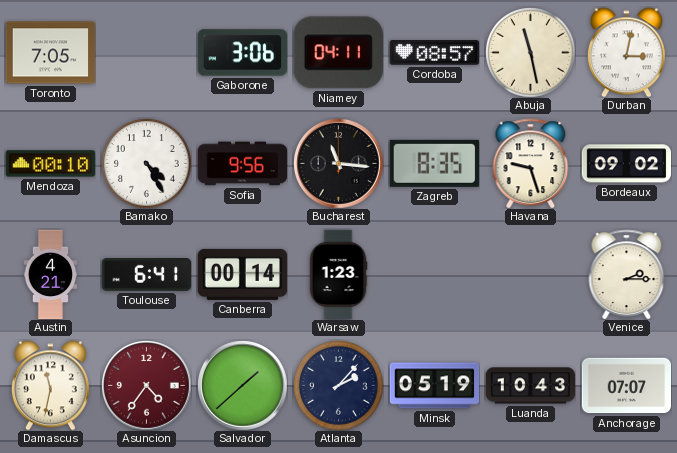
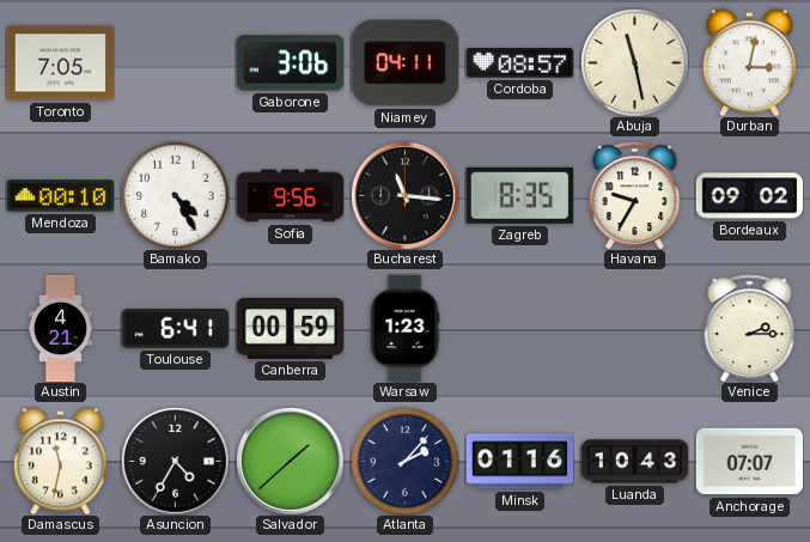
Havana: 9:27 -> 9:35 (635, 195)
Canberra: 00:14 -> 00:59 (290, 328)
Asuncion: 4:36 -> 4:35 (176, 462)
Asuncion dial: burgundy -> black (176, 462)
Minsk: 05:19 -> 01:16 (519, 462)
